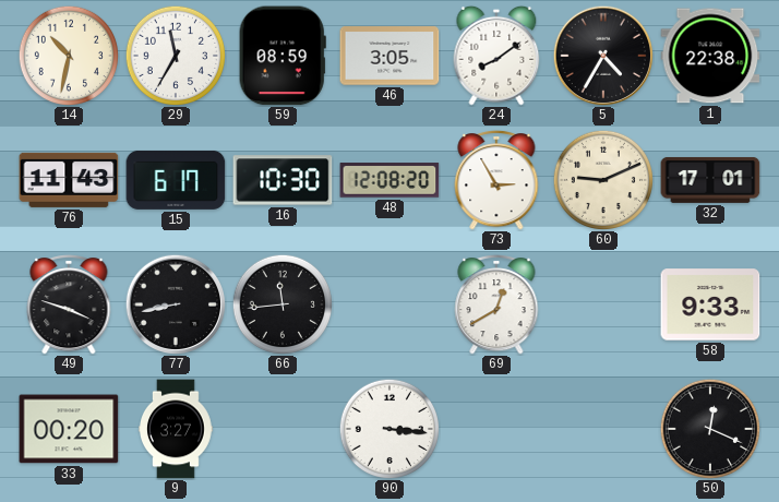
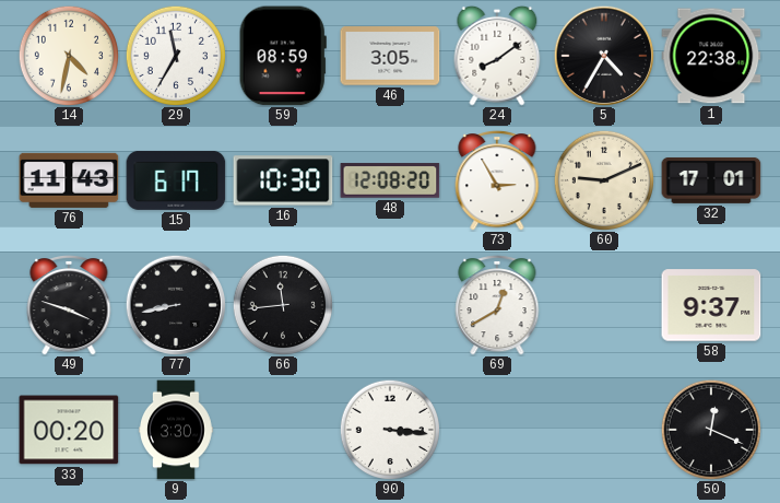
14: 10:32 -> 4:32 (68, 55)
58: 9:33 -> 9:37 (711, 305)
9: 3:27 -> 3:30 (176, 430)
